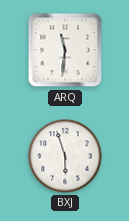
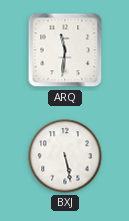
BXJ: 5:57 -> 5:28 (65, 156)
